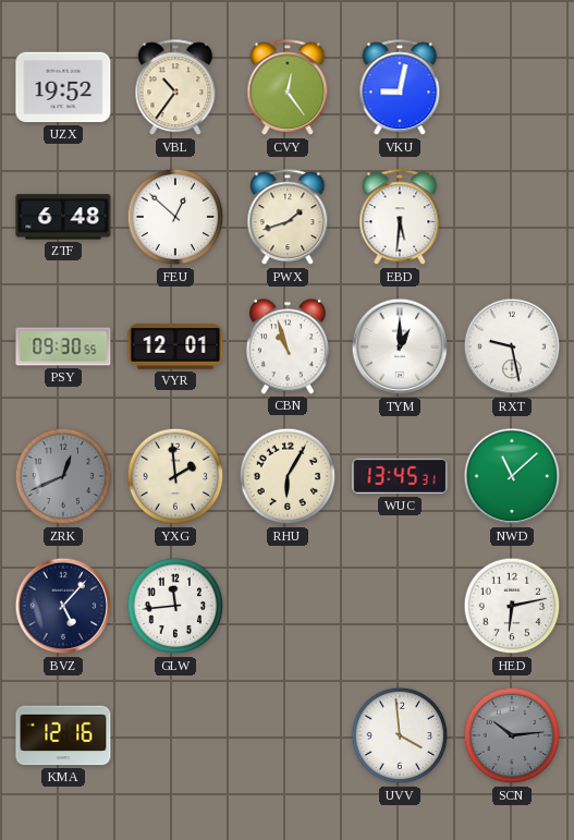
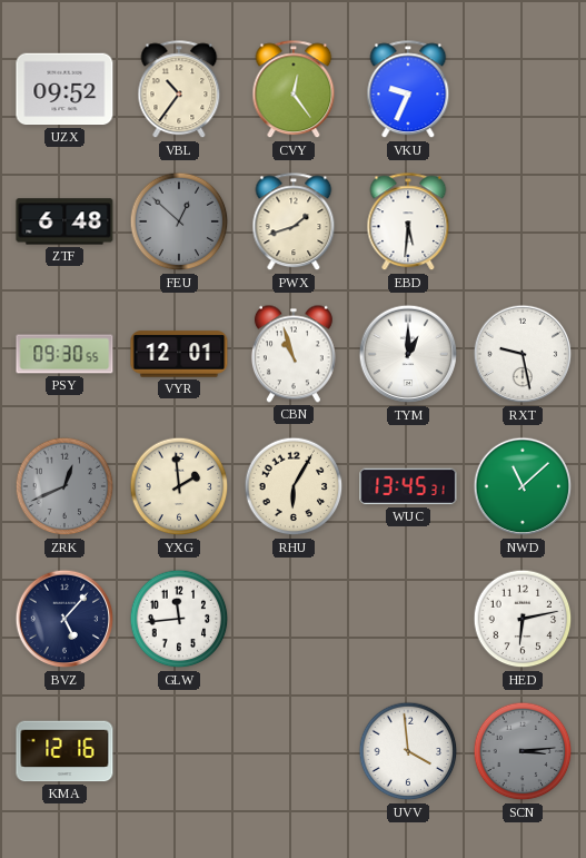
UZX: 19:52 -> 09:52 (64, 89)
VKU: 9:02 -> 9:34 (408, 90)
FEU dial: white -> grey (179, 221)
SCN: 10:14 -> 3:14 (523, 751)
